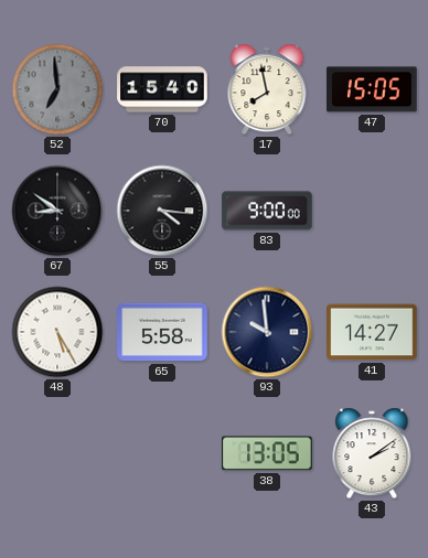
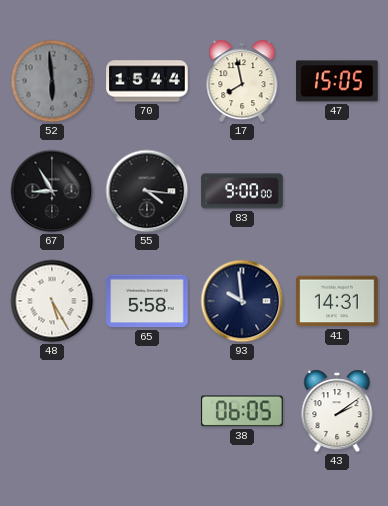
52: 6:59 -> 5:59 (52, 81)
70: 15:40 -> 15:44 (147, 81)
67: 8:51 -> 8:55 (52, 191)
41: 14:27 -> 14:31 (337, 301)
38: 13:05 -> 06:05 (243, 411)
